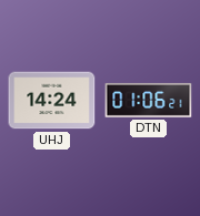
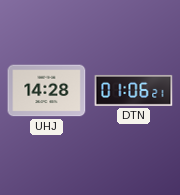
UHJ: 14:24 -> 14:28 (47, 91)
